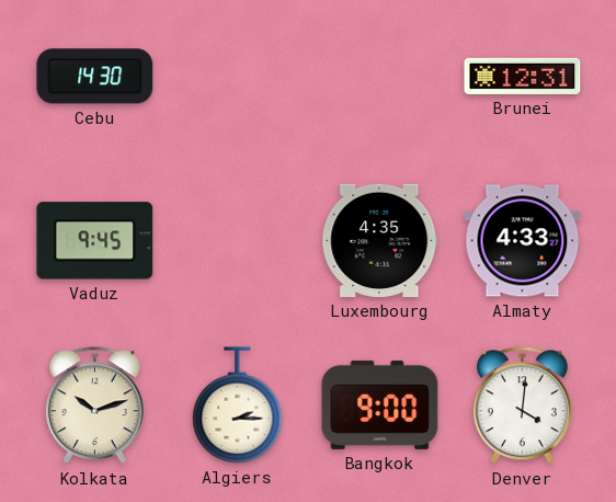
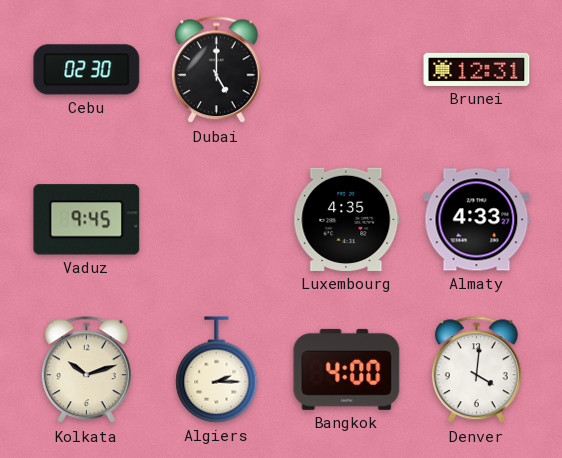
Cebu: 14:30 -> 02:30 (87, 70)
Dubai: none -> 5:00 (216, 70)
Bangkok: 9:00 -> 4:00 (347, 369)
